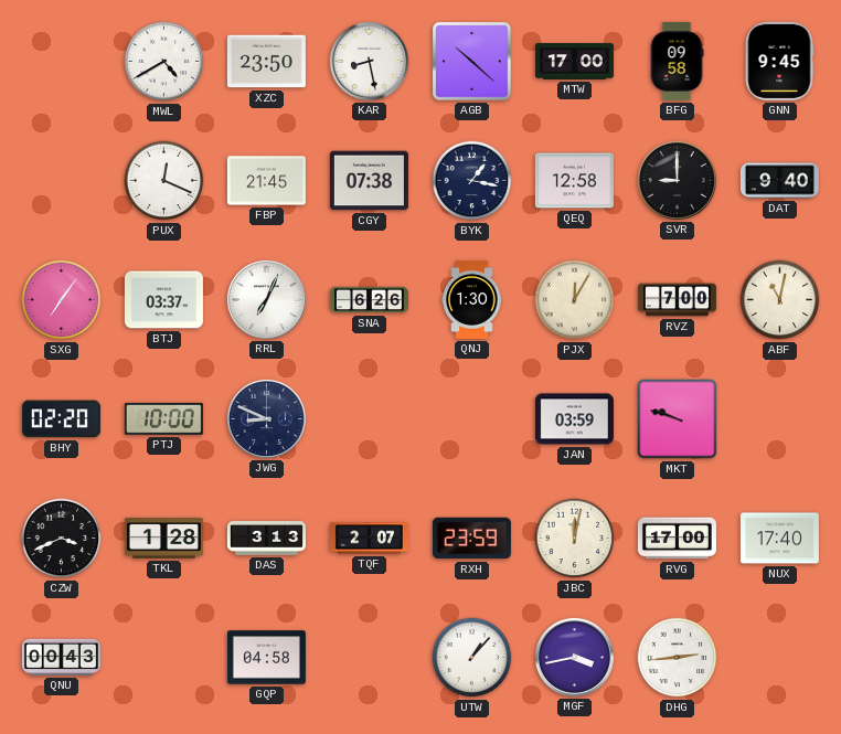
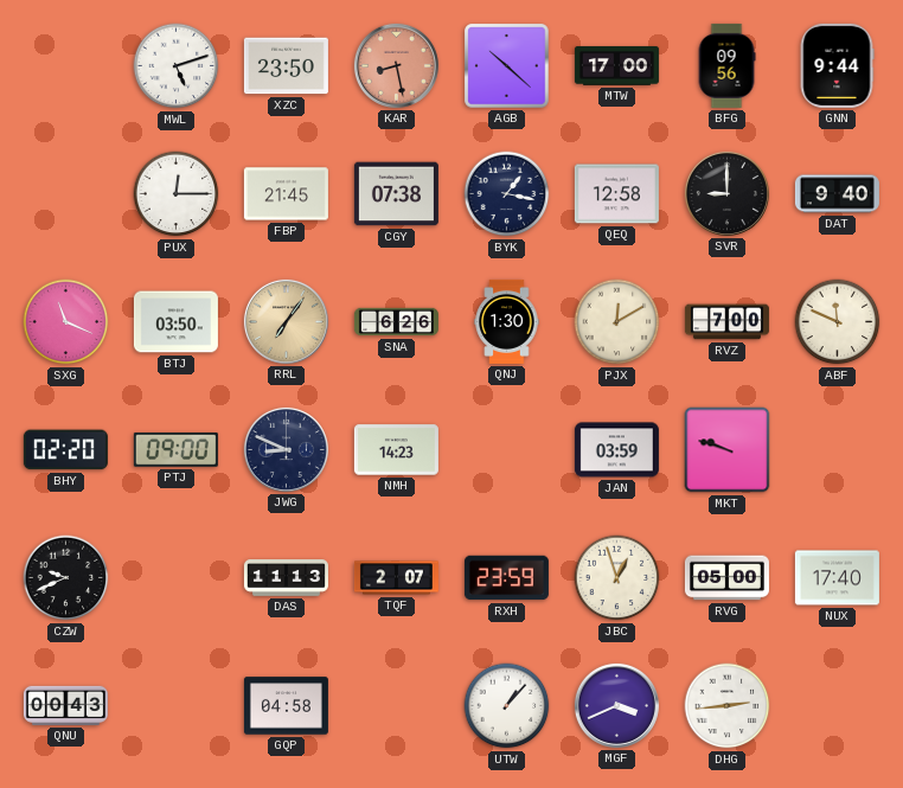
MWL: 4:40 -> 5:12 (177, 66)
KAR dial: white -> salmon (396, 65)
BFG: 09:58 -> 09:56 (726, 65)
GNN: 9:45 -> 9:44 (837, 65)
PUX: 12:19 -> 12:15 (177, 194)
SXG: 7:06 -> 11:19 (66, 322)
BTJ: 03:37 -> 03:50 (175, 322)
RRL: 7:04 -> 7:06 (286, 321)
RRL dial: white -> champagne (286, 321)
PJX: 12:05 -> 12:10 (617, 322)
ABF: 11:02 -> 11:49 (838, 322)
PTJ: 10:00 -> 09:00 (175, 449)
NMH: none -> 14:23 (396, 450)
CZW: 3:41 -> 9:41 (66, 578)
TKL: 1:28 -> none (163, 539)
DAS: 3:13 -> 11:13 (286, 578)
JBC: 12:02 -> 12:57 (617, 578)
RVG: 17:00 -> 05:00 (726, 578)
MGF: 3:43 -> 3:41 (616, 705)
